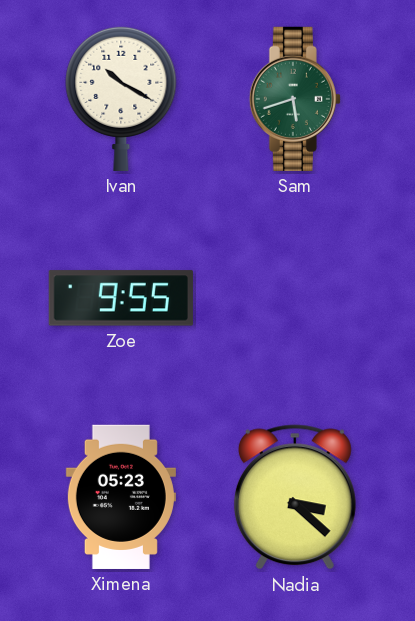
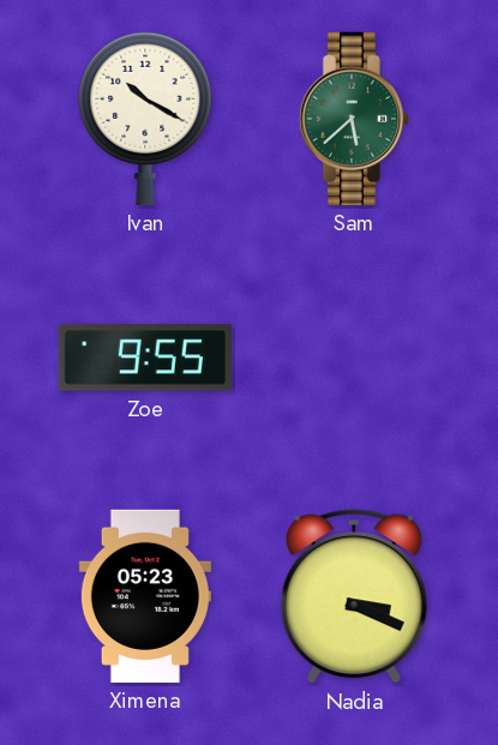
Sam: 5:42 -> 5:38 (354, 119)
Nadia: 3:22 -> 3:19 (354, 596)
